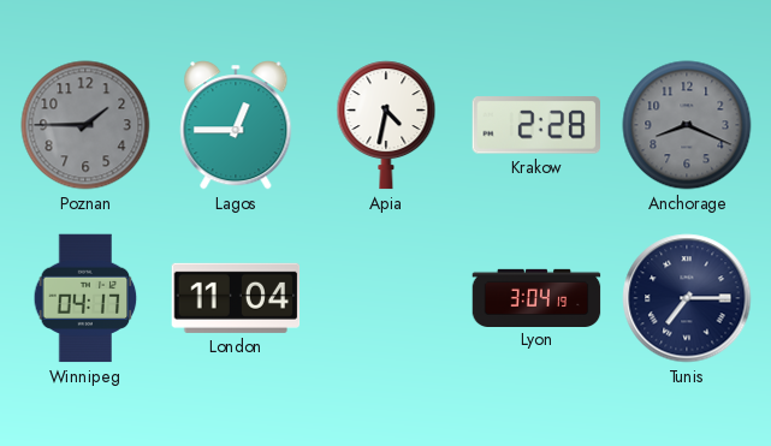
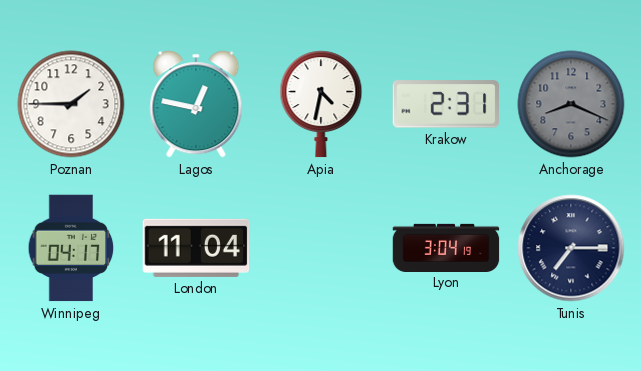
Poznan dial: grey -> white (71, 104)
Lagos: 12:45 -> 12:47 (196, 104)
Krakow: 2:28 -> 2:31 (445, 104)
